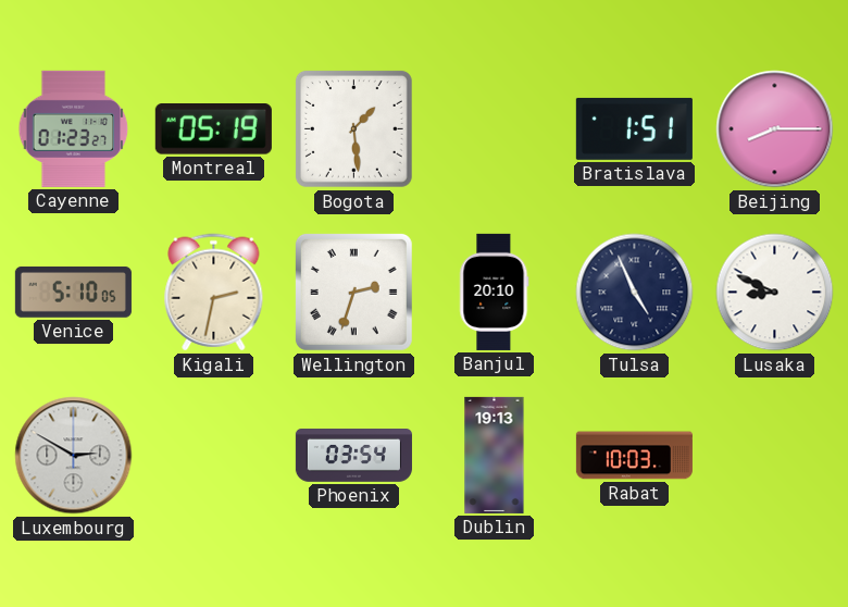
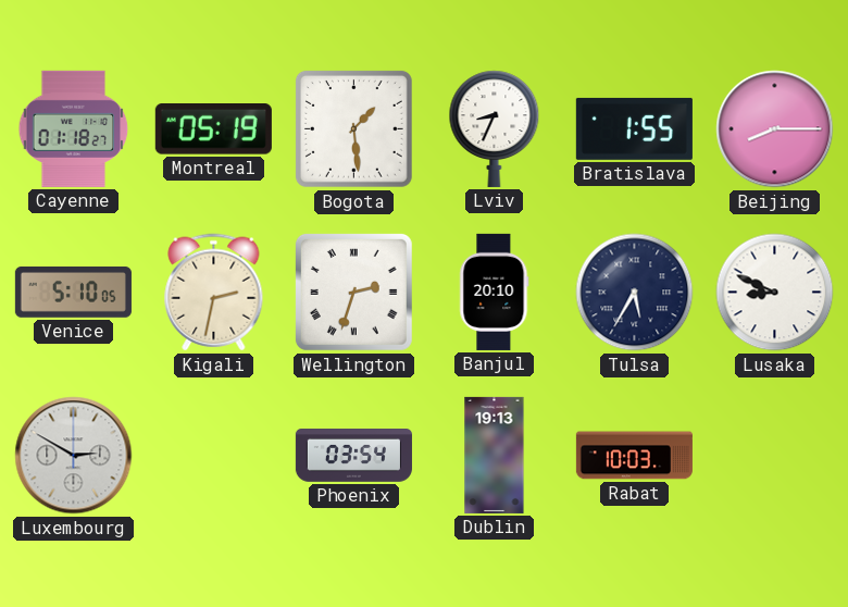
Cayenne: 01:23 -> 01:18 (74, 128)
Lviv: none -> 8:34 (495, 128)
Bratislava: 1:51 -> 1:55 (634, 128)
Tulsa: 4:56 -> 5:35 (635, 293)
